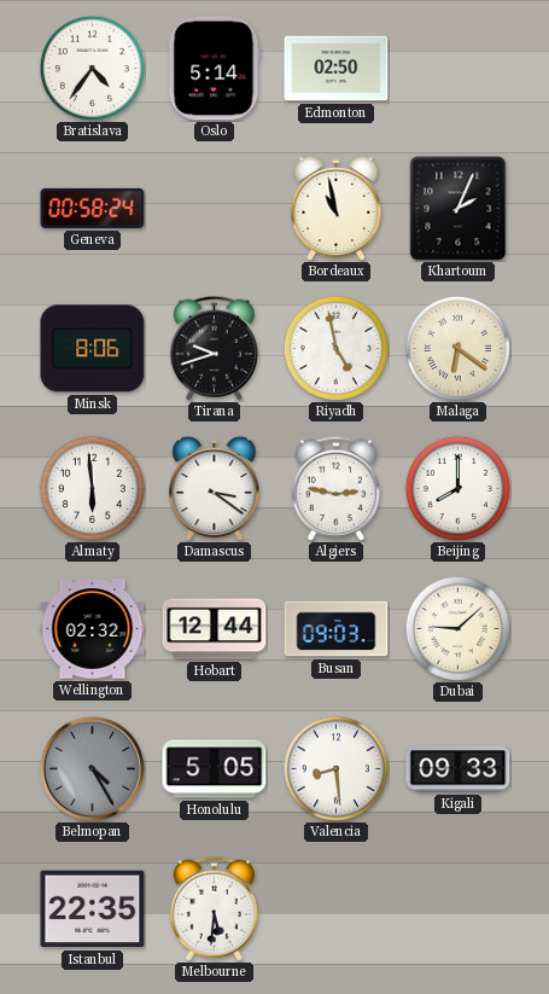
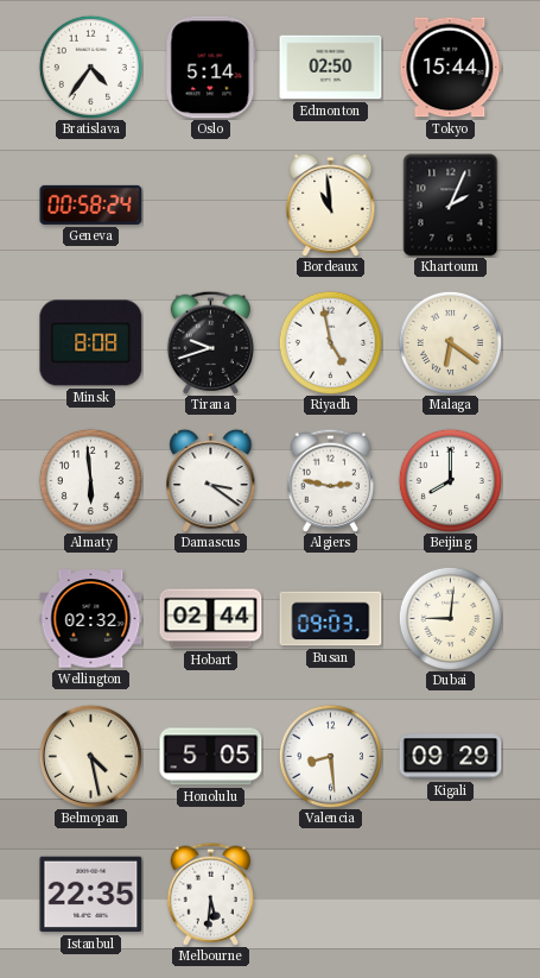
Tokyo: none -> 15:44 (451, 68)
Bordeaux: 10:58 -> 10:59 (331, 204)
Minsk: 8:06 -> 8:08 (91, 343)
Hobart: 12:44 -> 02:44 (211, 619)
Dubai: 9:08 -> 9:01 (450, 618)
Belmopan: 4:25 -> 4:28 (90, 756)
Belmopan dial: grey -> cream (90, 756)
Kigali: 09:33 -> 09:29 (451, 757)
